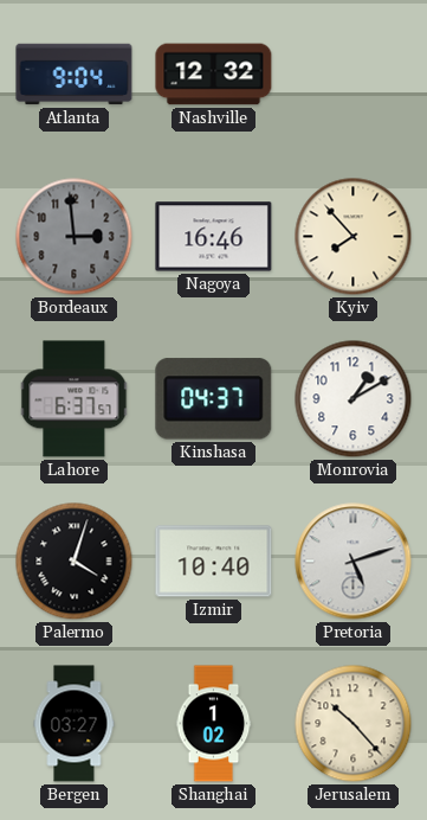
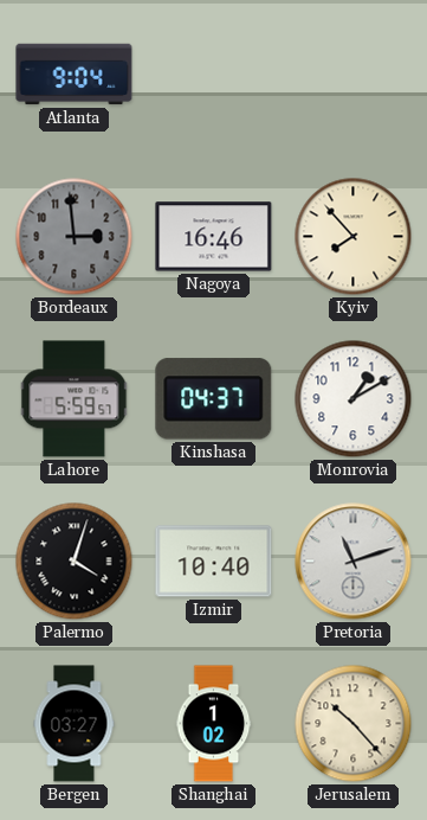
Nashville: 12:32 -> none (214, 75)
Lahore: 6:37 -> 5:59 (75, 399)
Pretoria: 5:12 -> 11:12 (354, 562)
